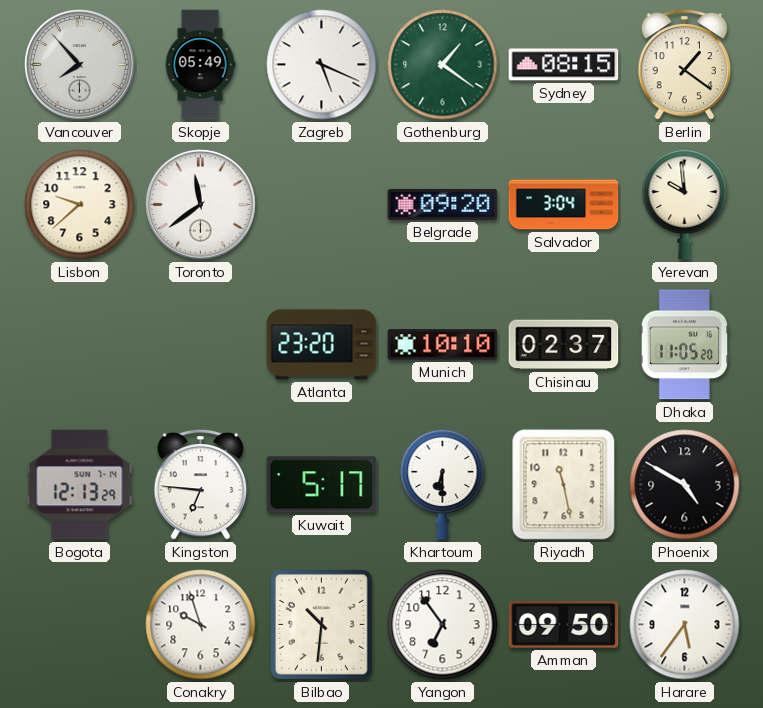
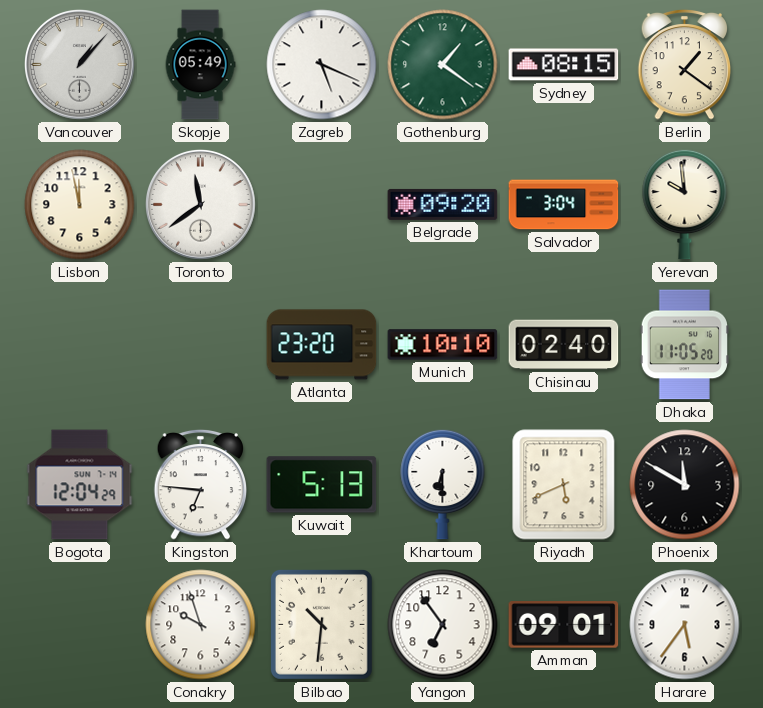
Vancouver: 7:53 -> 1:07 (80, 65)
Lisbon: 9:38 -> 11:58 (80, 205)
Chisinau: 02:37 -> 02:40 (564, 345)
Bogota: 12:13 -> 12:04 (80, 485)
Kuwait: 5:17 -> 5:13 (322, 485)
Riyadh: 11:28 -> 5:41 (564, 485)
Phoenix: 4:50 -> 11:50 (685, 485)
Amman: 09:50 -> 09:01 (564, 625)
